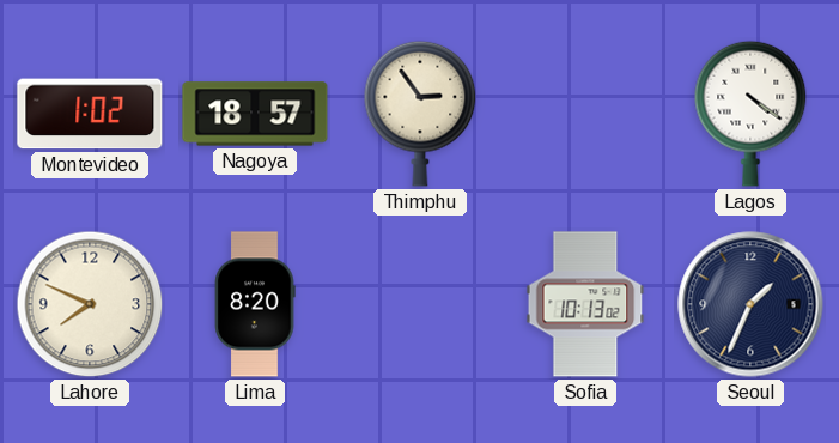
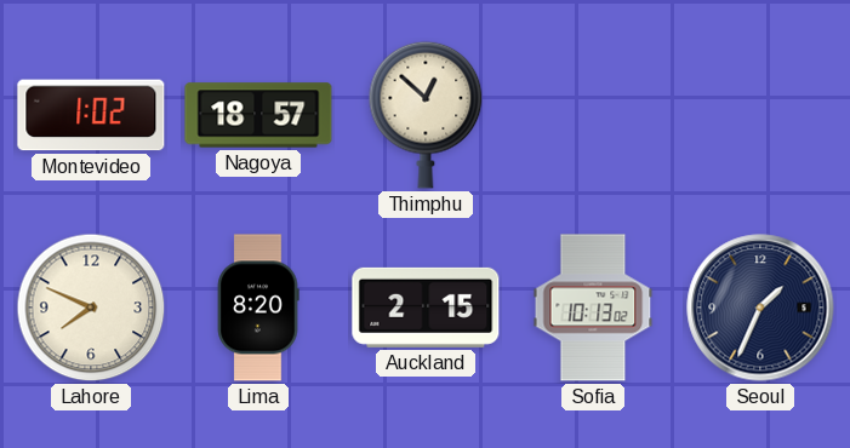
Thimphu: 2:54 -> 12:52 (426, 115)
Lagos: 4:21 -> none (750, 114)
Auckland: none -> 2:15 (426, 308)
